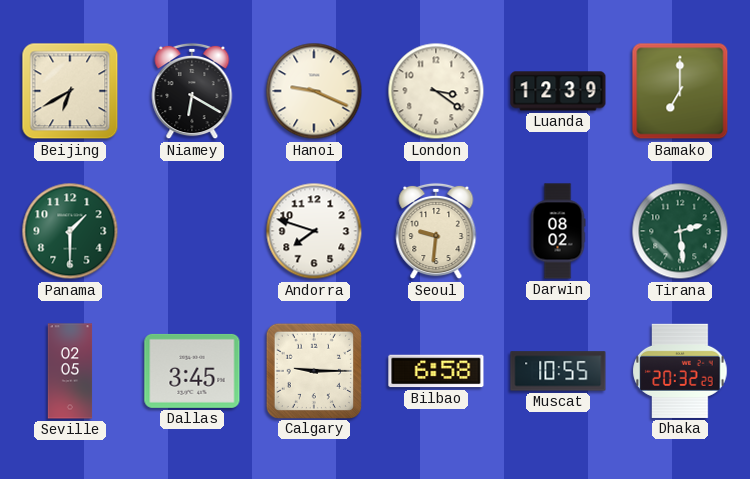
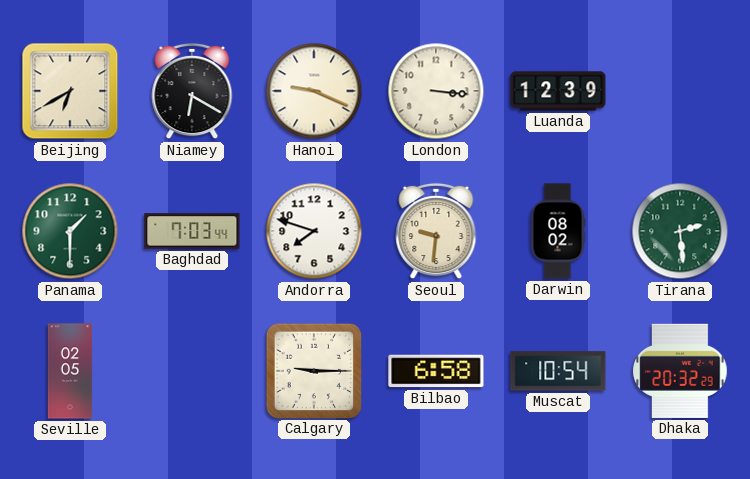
London: 3:21 -> 3:16 (436, 91)
Bamako: 7:00 -> none (680, 91)
Baghdad: none -> 7:03 (192, 231)
Dallas: 3:45 -> none (192, 371)
Muscat: 10:55 -> 10:54 (558, 371)
